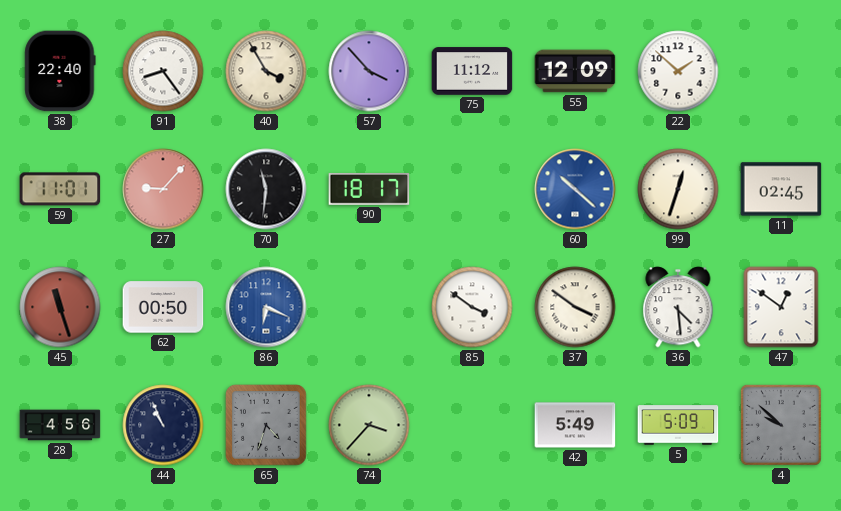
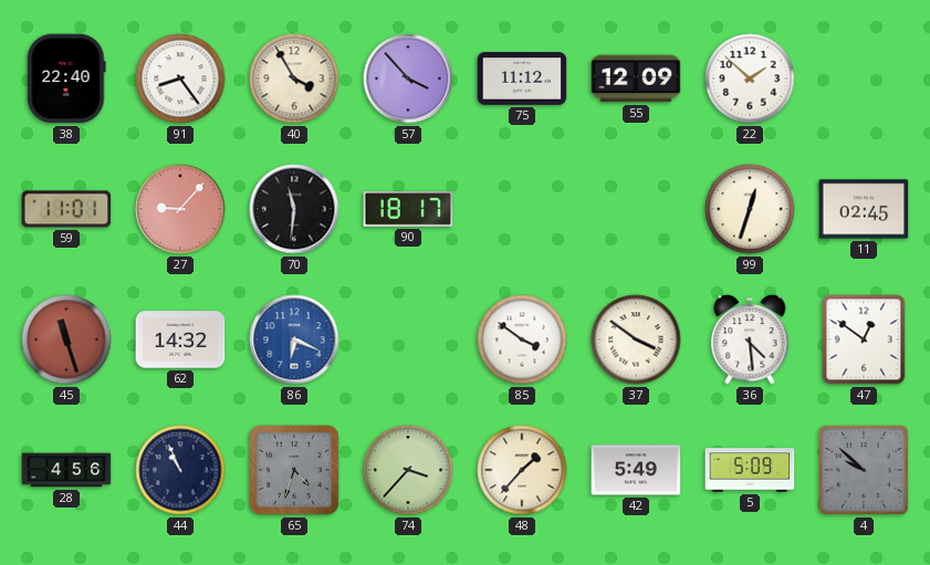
60: 10:22 -> none (575, 189)
62: 00:50 -> 14:32 (180, 339)
48: none -> 1:37 (522, 470)
